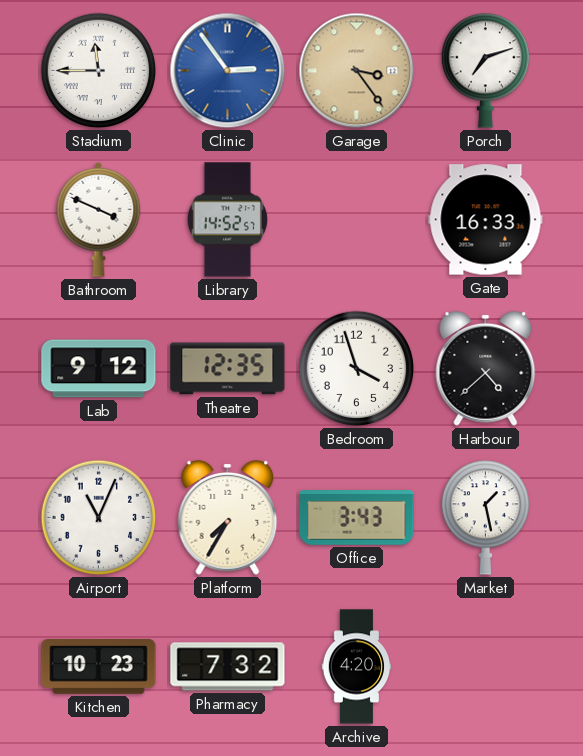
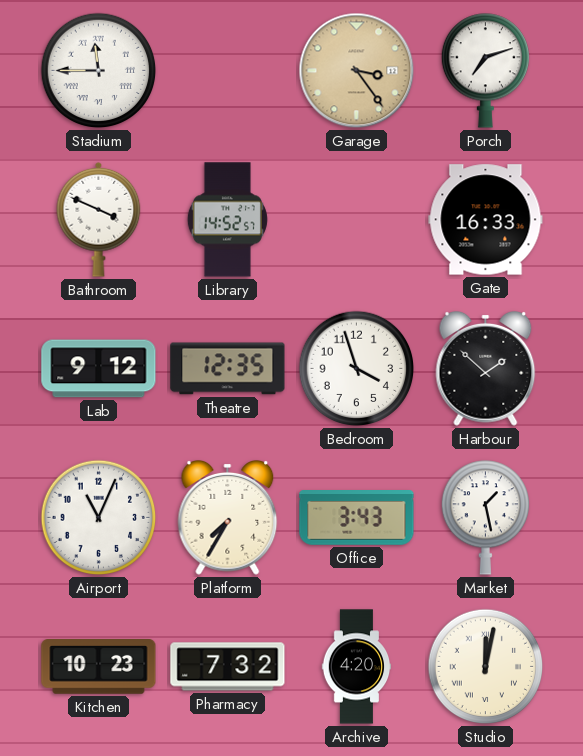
Clinic: 2:54 -> none (228, 71)
Harbour: 4:38 -> 1:52 (486, 369)
Studio: none -> 12:02 (486, 667)
